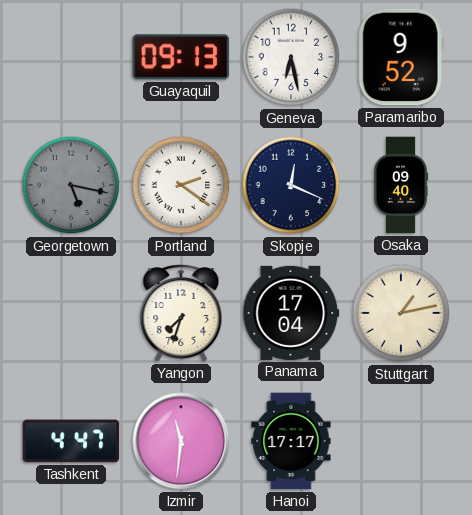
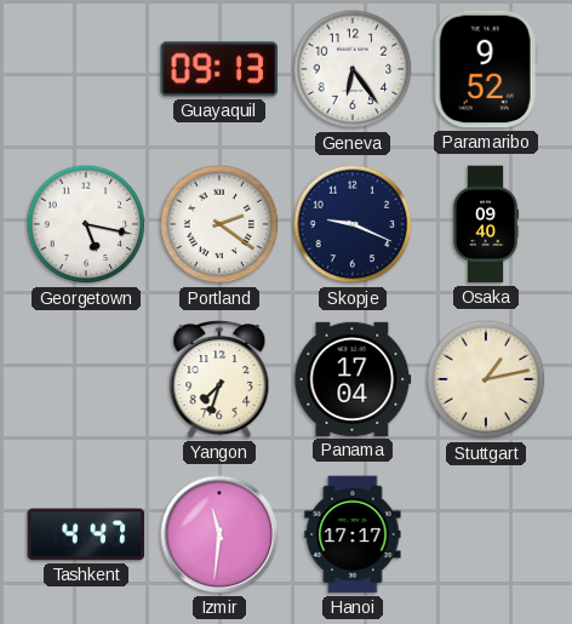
Geneva: 6:28 -> 6:24 (353, 69)
Georgetown dial: grey -> white (86, 224)
Skopje: 12:19 -> 9:19 (353, 224)
